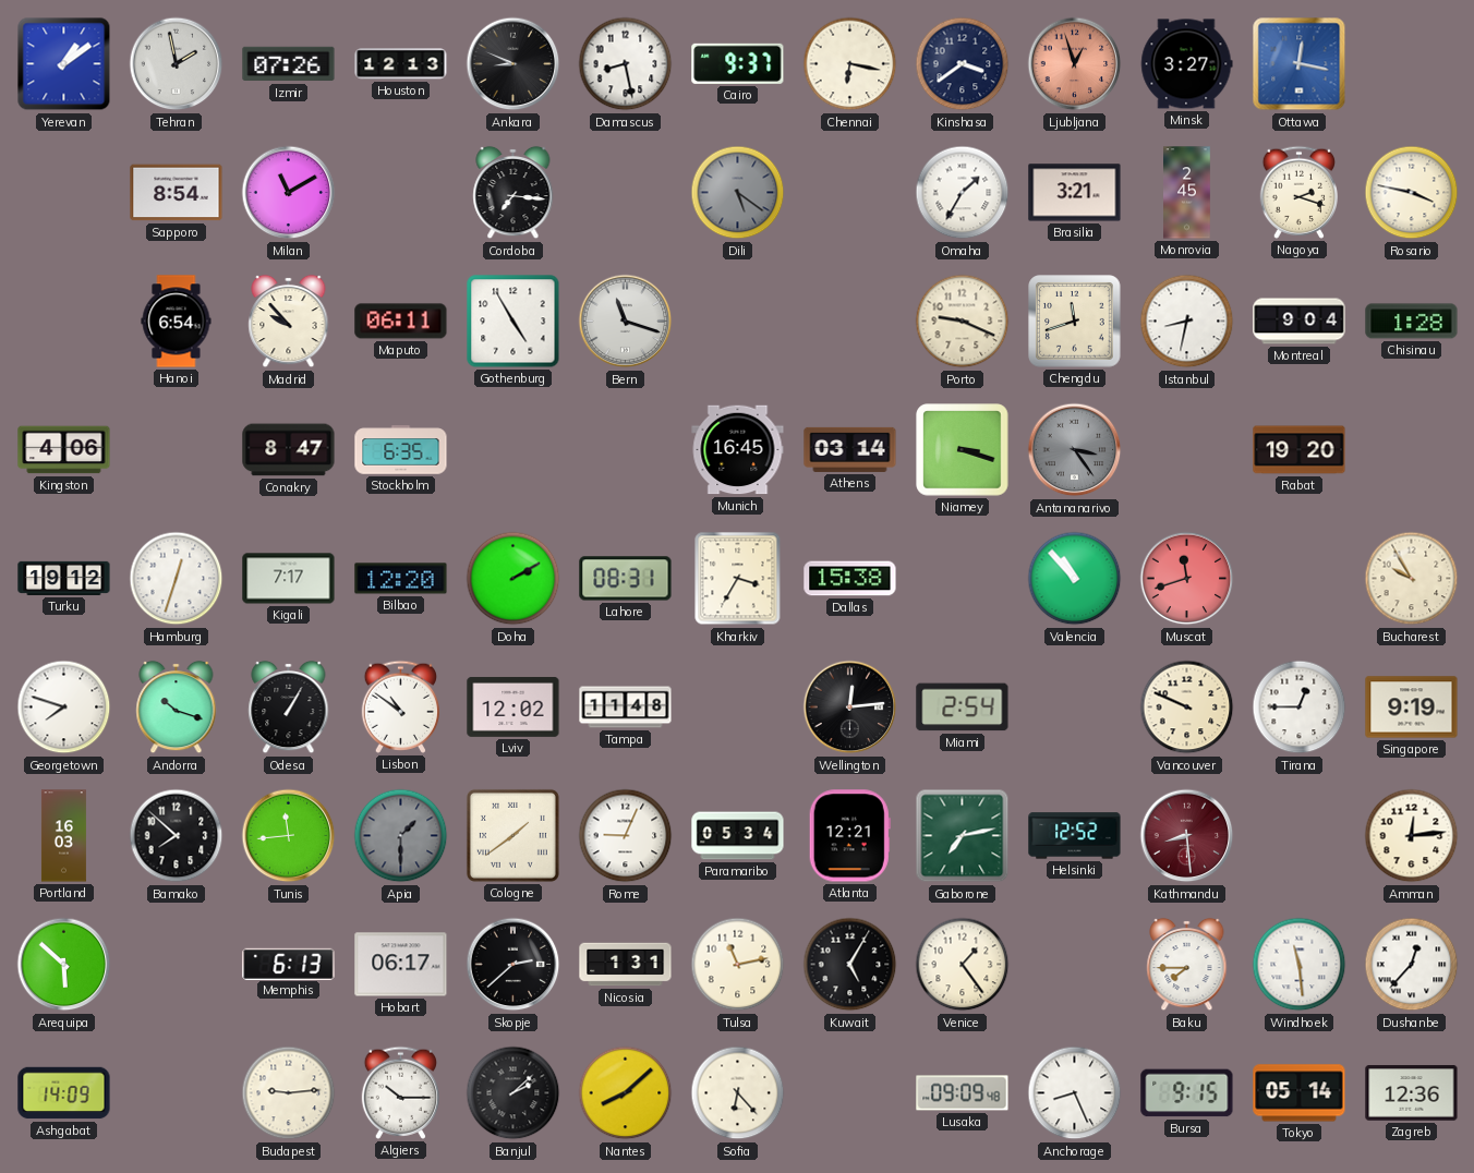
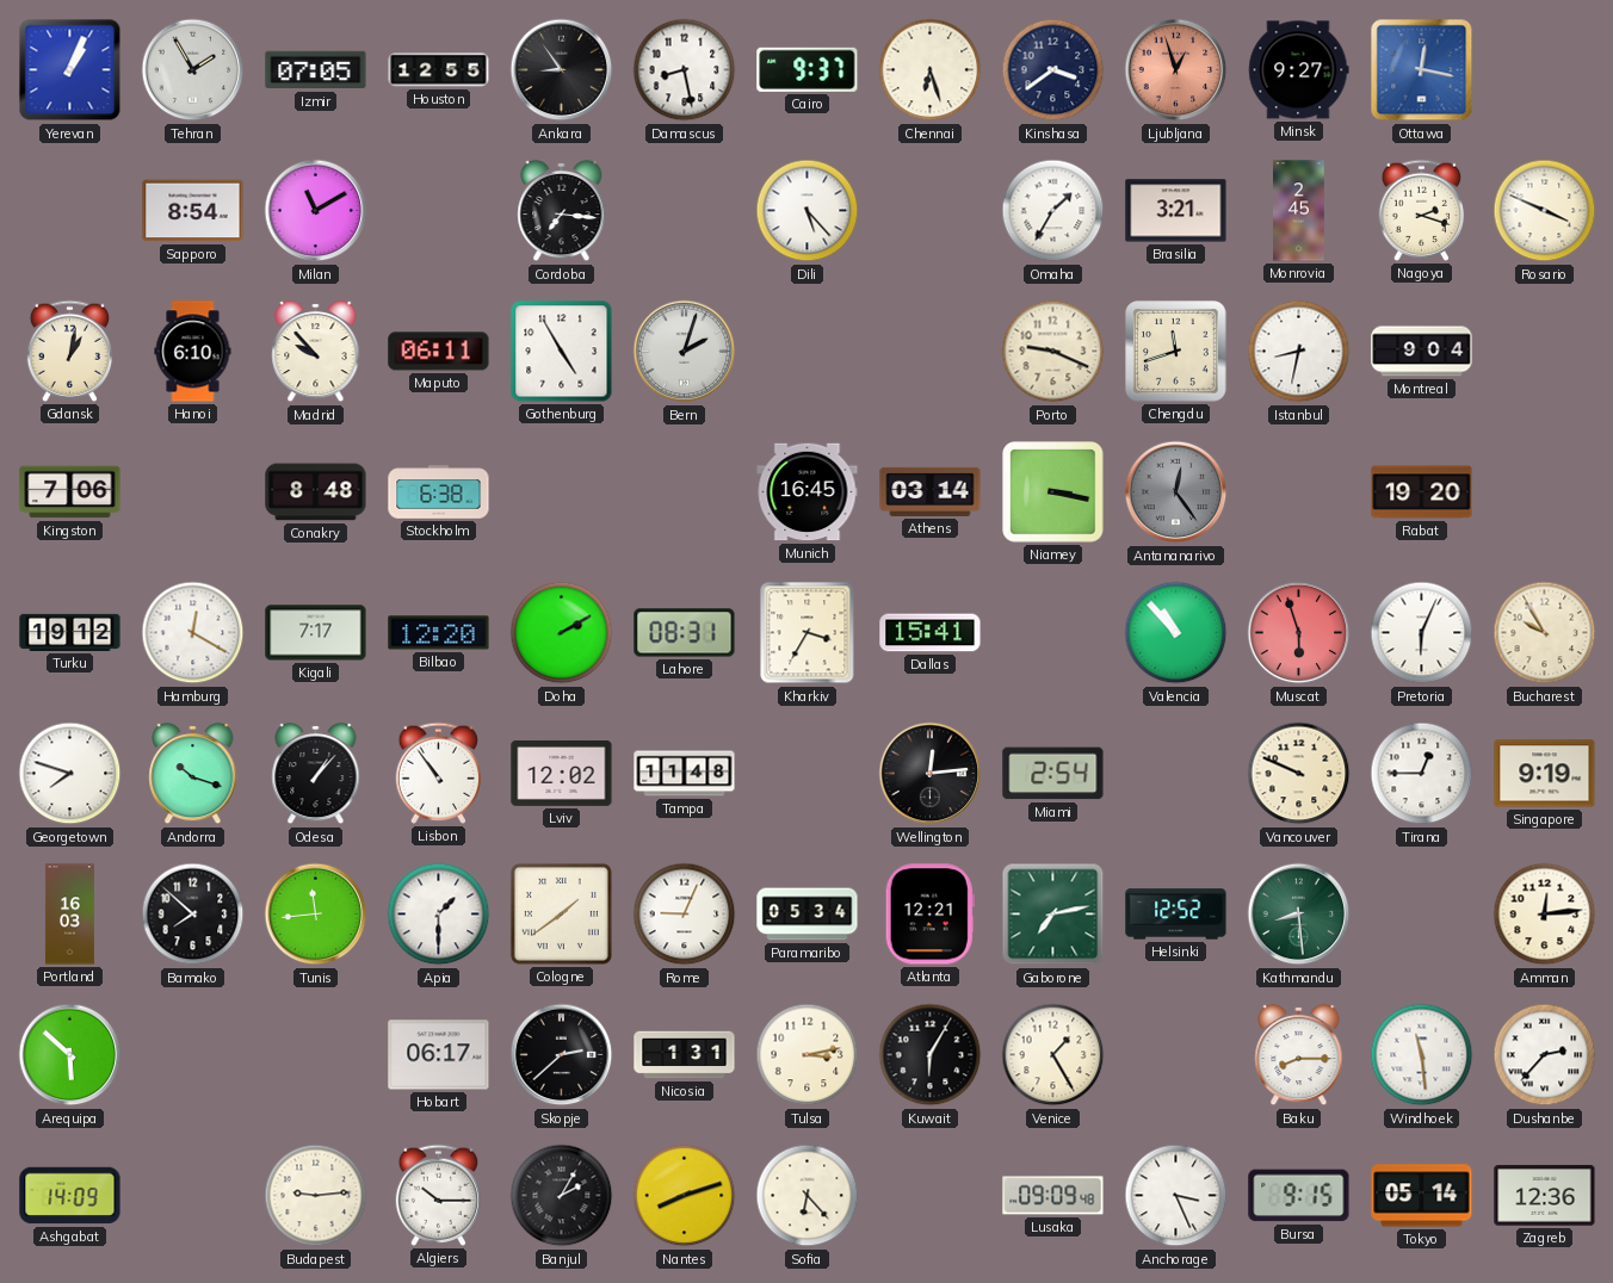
Yerevan: 1:09 -> 1:04 (70, 70)
Tehran: 1:58 -> 1:55 (193, 70)
Izmir: 07:26 -> 07:05 (316, 70)
Houston: 12:13 -> 12:55 (439, 70)
Ankara: 8:49 -> 8:54 (562, 70)
Chennai: 6:17 -> 6:27 (931, 70)
Minsk: 3:27 -> 9:27 (1299, 70)
Dili: 5:21 -> 5:23 (808, 211)
Dili dial: grey -> white (808, 211)
Rosario: 3:47 -> 3:49 (1545, 211)
Gdansk: none -> 1:02 (69, 351)
Hanoi: 6:54 -> 6:10 (193, 352)
Bern: 11:18 -> 2:03 (685, 352)
Chisinau: 1:28 -> none (1412, 322)
Kingston: 4:06 -> 7:06 (70, 492)
Conakry: 8:47 -> 8:48 (316, 492)
Stockholm: 6:35 -> 6:38 (439, 492)
Niamey: 3:18 -> 3:17 (1053, 492)
Antananarivo: 3:24 -> 12:24 (1176, 492)
Hamburg: 12:33 -> 12:20 (193, 633)
Dallas: 15:38 -> 15:41 (931, 633)
Muscat: 11:42 -> 5:57 (1299, 633)
Pretoria: none -> 6:04 (1422, 633)
Odesa: 1:05 -> 1:07 (316, 774)
Lisbon: 10:51 -> 10:54 (438, 773)
Apia dial: grey -> white (439, 915)
Kathmandu dial: burgundy -> green (1299, 915)
Memphis: 6:13 -> none (289, 964)
Tulsa: 11:13 -> 3:13 (808, 1055)
Kuwait: 5:05 -> 6:05 (931, 1055)
Venice: 1:24 -> 1:25 (1053, 1055)
Baku: 7:45 -> 8:15 (1299, 1055)
Dushanbe: 12:37 -> 2:37 (1545, 1055)
Banjul: 2:08 -> 2:05 (562, 1196)
Nantes: 8:08 -> 8:12 (685, 1196)
Anchorage: 8:26 -> 3:26 (1176, 1196)
